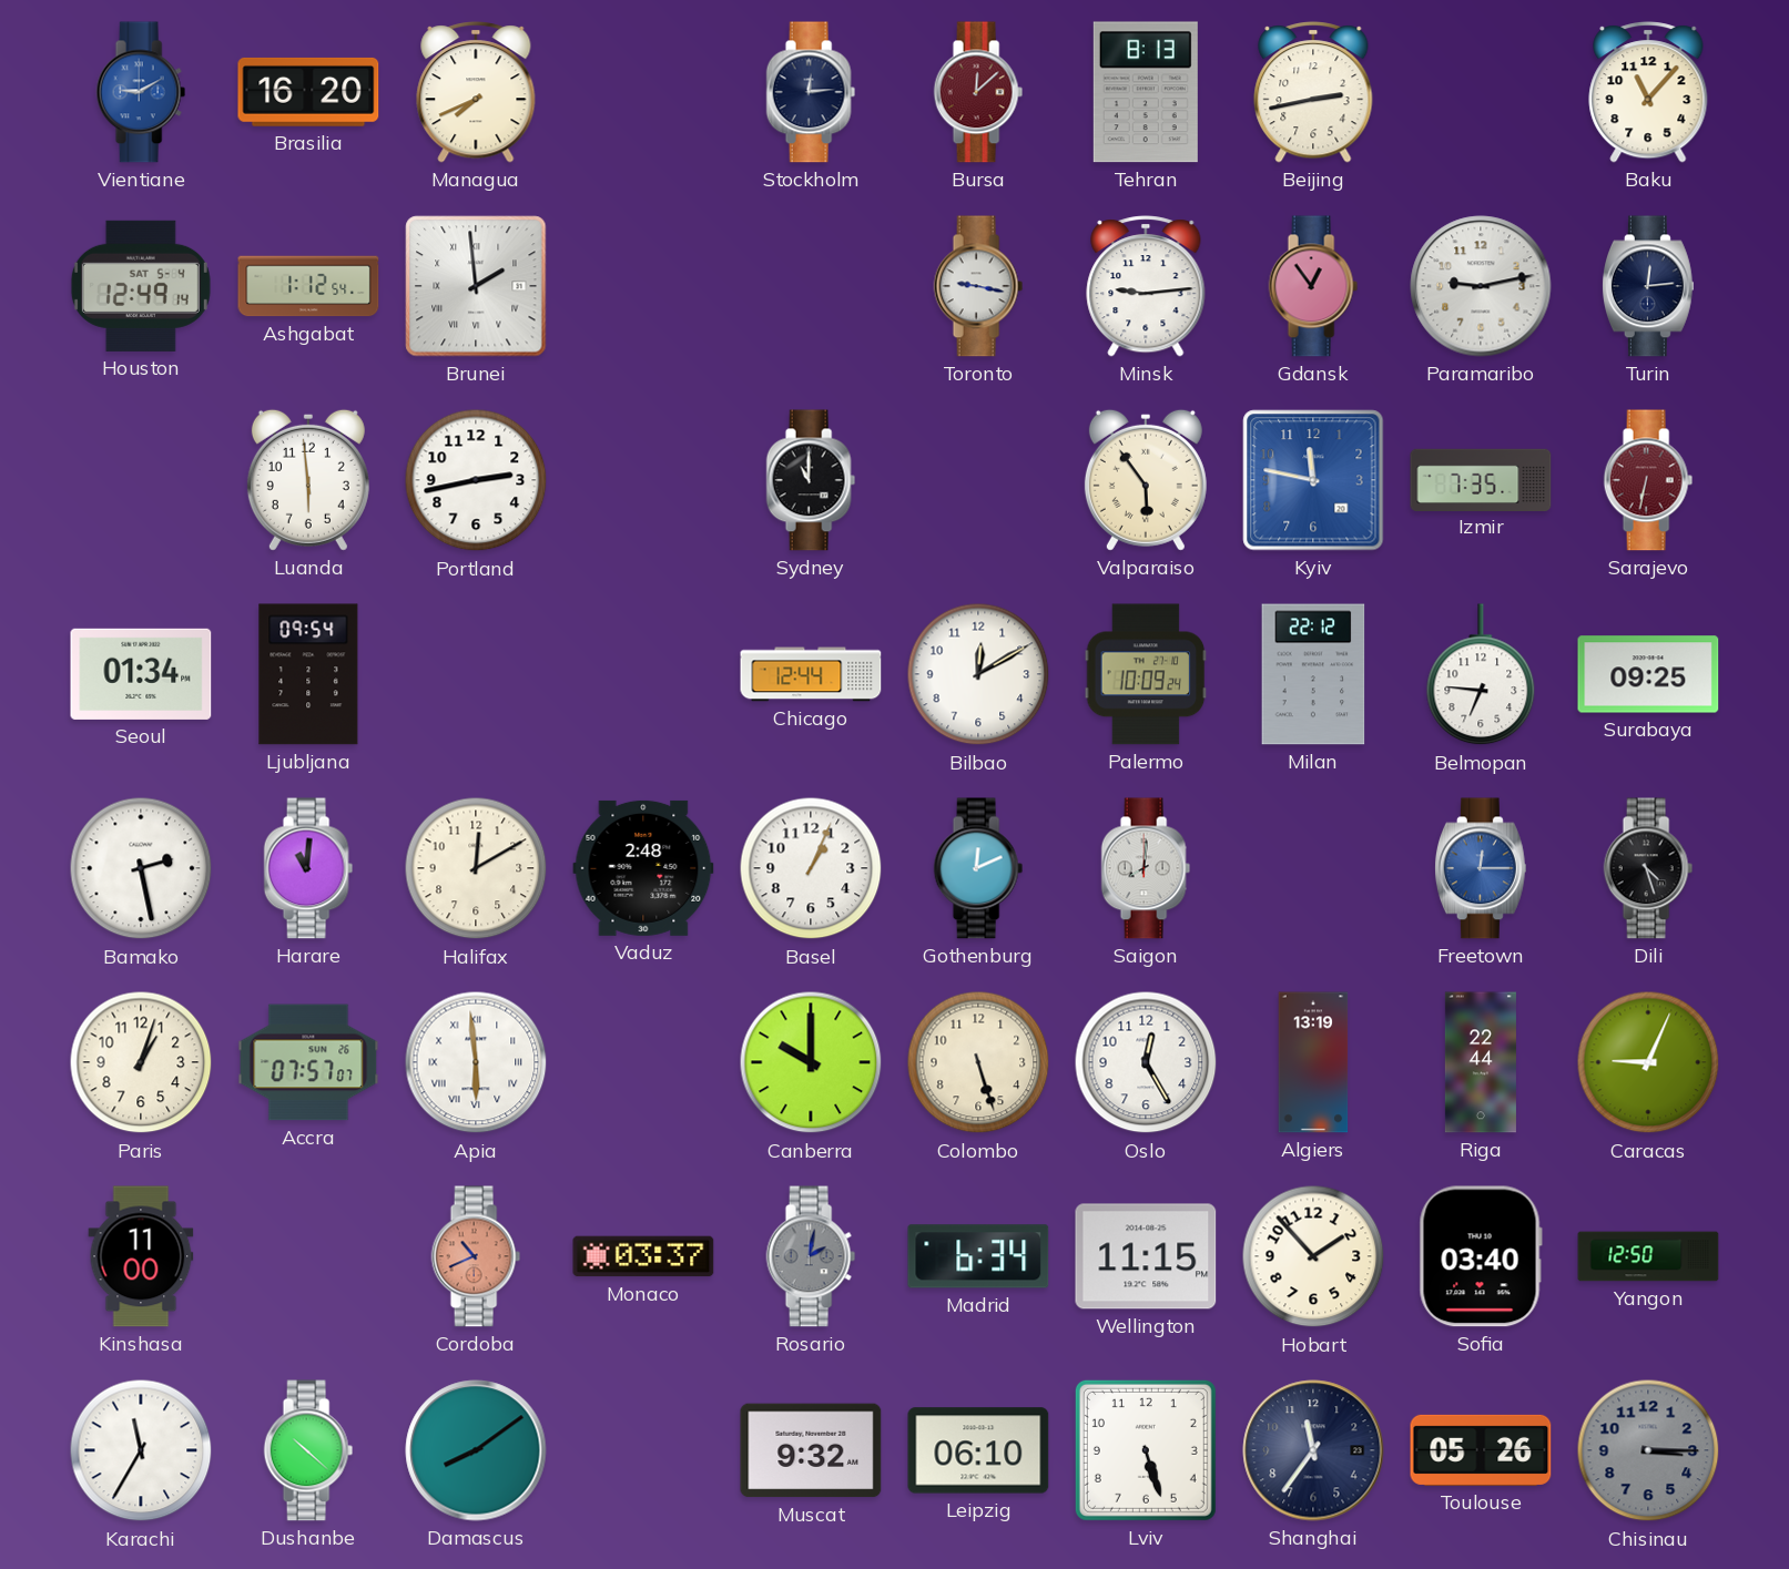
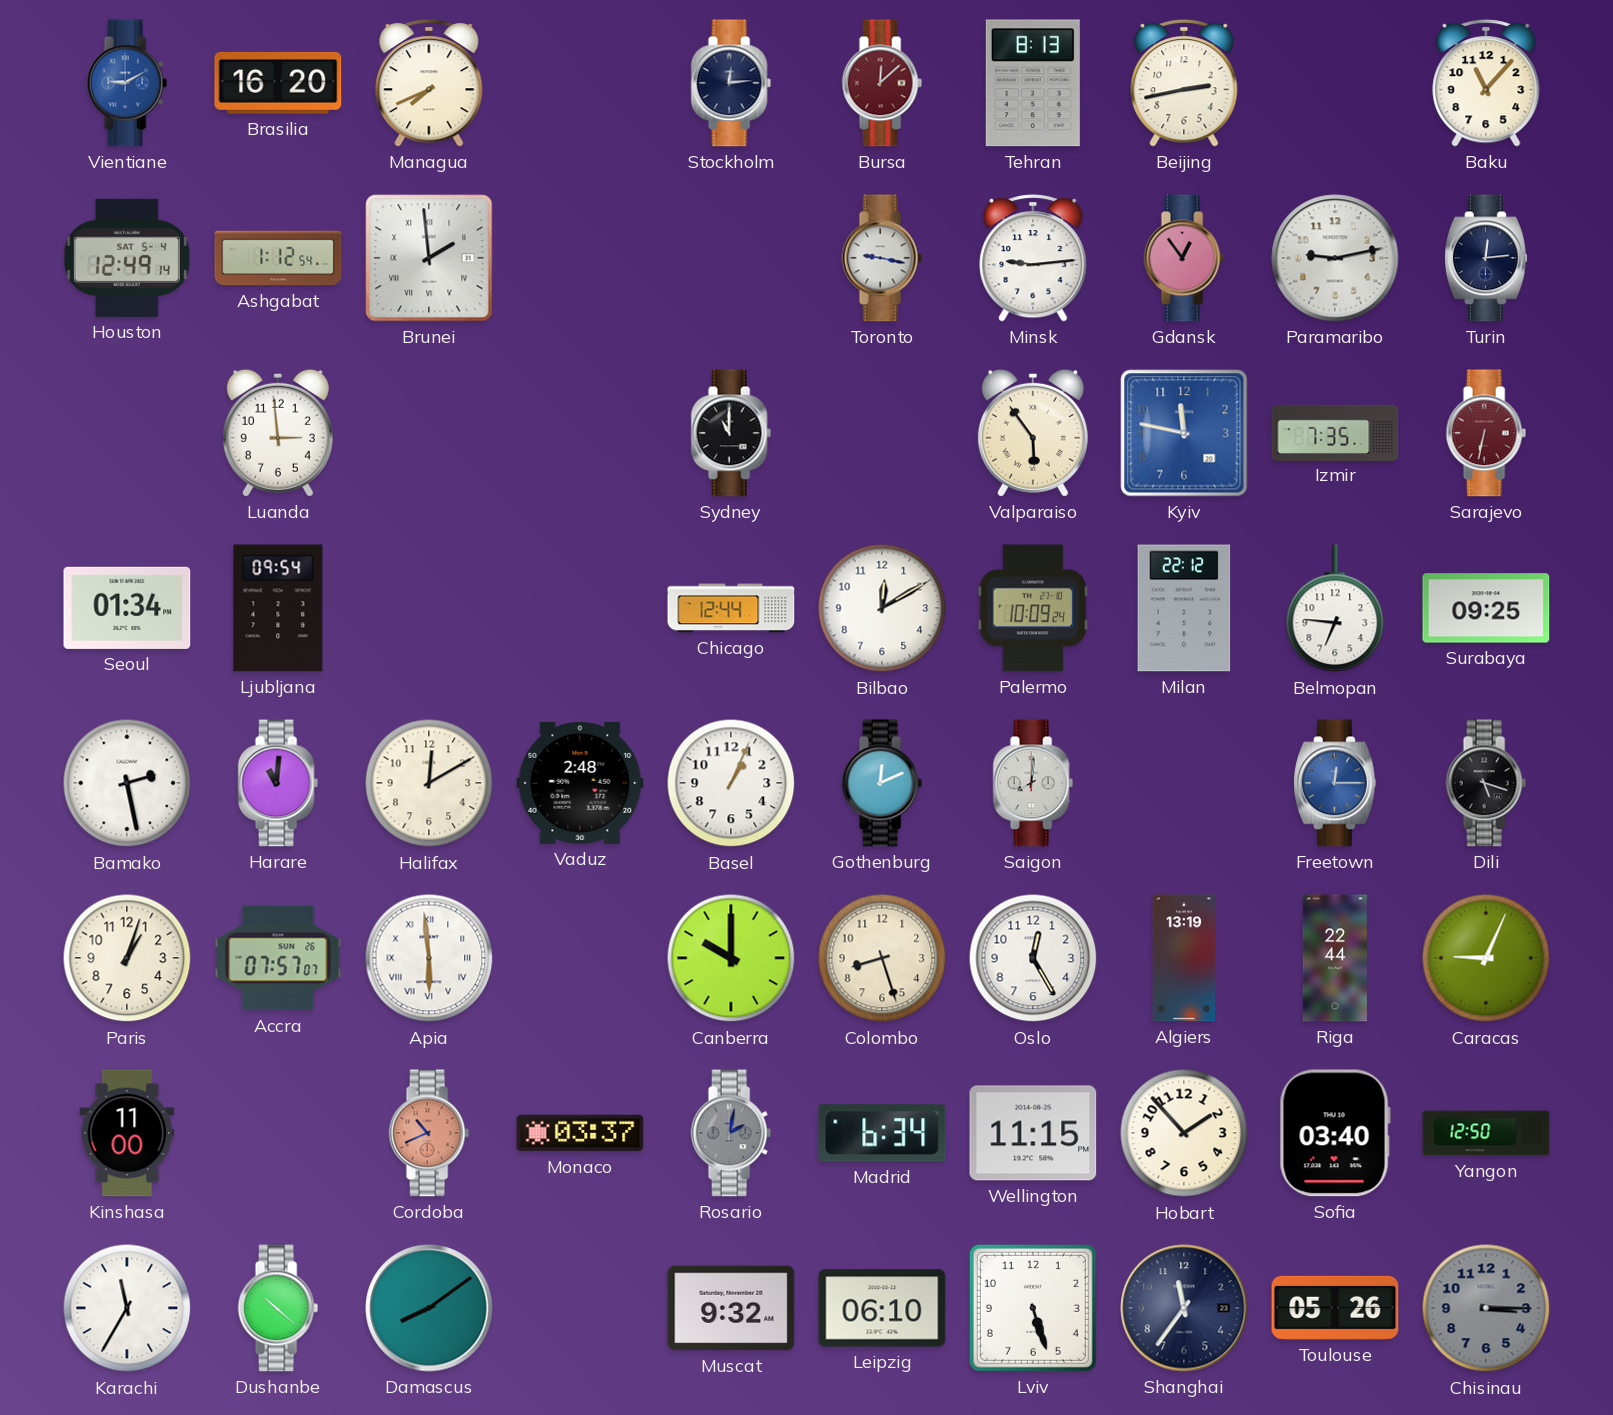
Luanda: 5:59 -> 2:59 (278, 433)
Portland: 2:43 -> none (476, 480)
Dili: 4:27 -> 5:18 (1486, 783)
Colombo: 5:27 -> 8:27 (882, 958)
